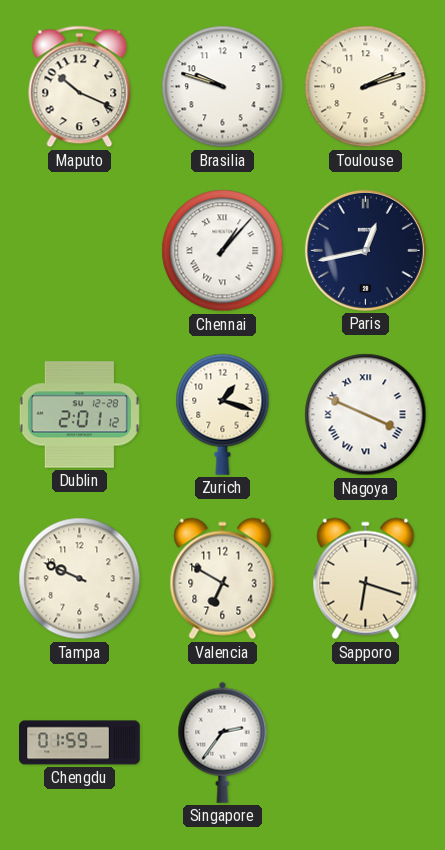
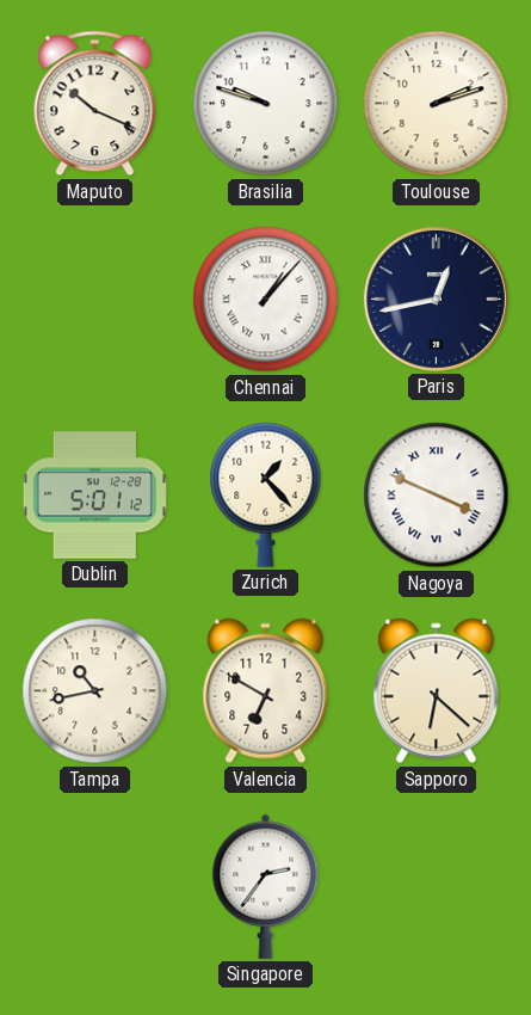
Dublin: 2:01 -> 5:01 (94, 496)
Zurich: 1:18 -> 1:23 (266, 494)
Tampa: 9:49 -> 10:43 (95, 691)
Sapporo: 6:18 -> 6:22 (437, 691)
Chengdu: 01:59 -> none (80, 743)
